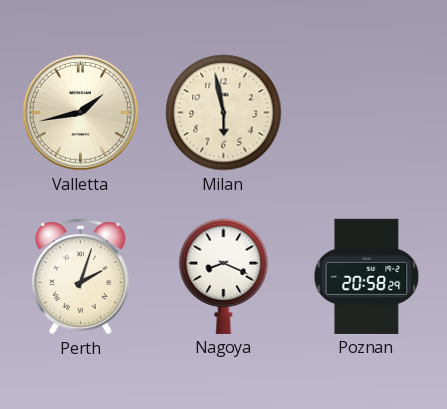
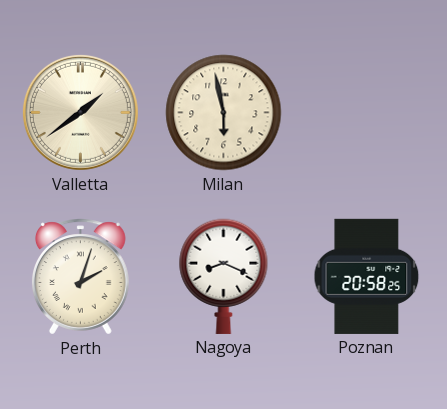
Valletta: 1:43 -> 1:39 (80, 112)
Poznan: 20:58:29 -> 20:58:25 (367, 276)
